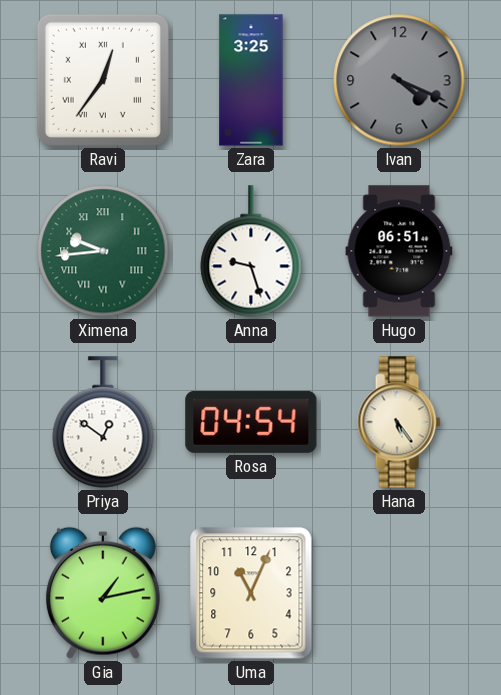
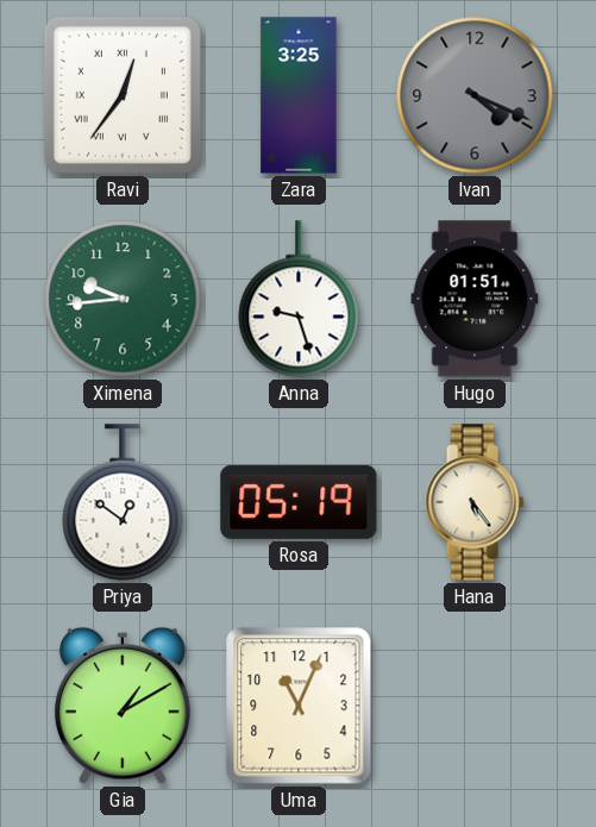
Ximena numerals: Roman -> Arabic (123, 299)
Hugo: 06:51 -> 01:51 (475, 299)
Rosa: 04:54 -> 05:19 (299, 502)
Gia: 1:13 -> 1:10 (123, 706)
